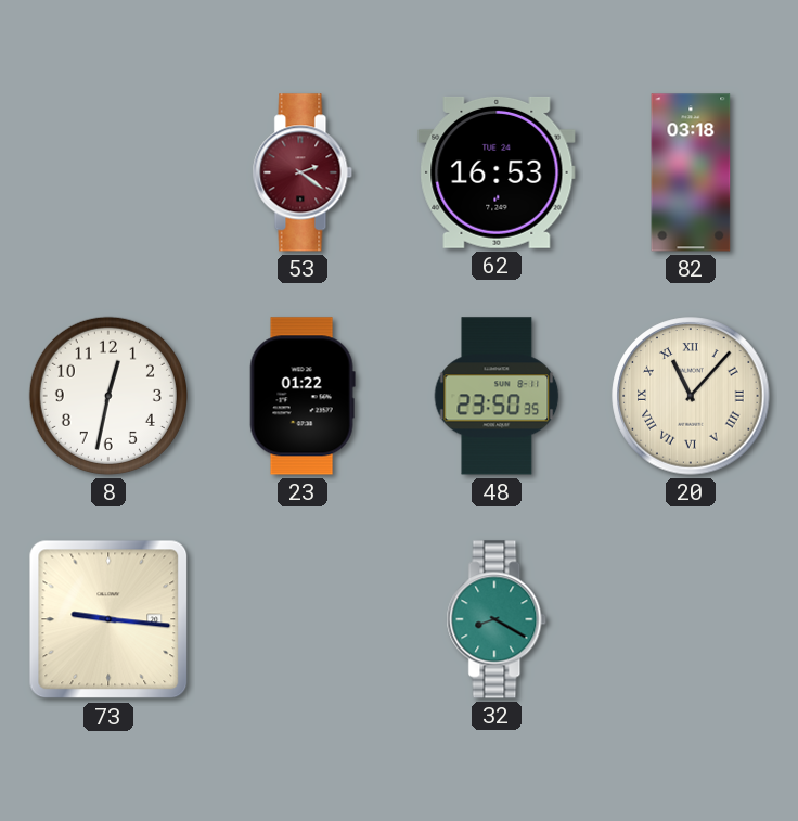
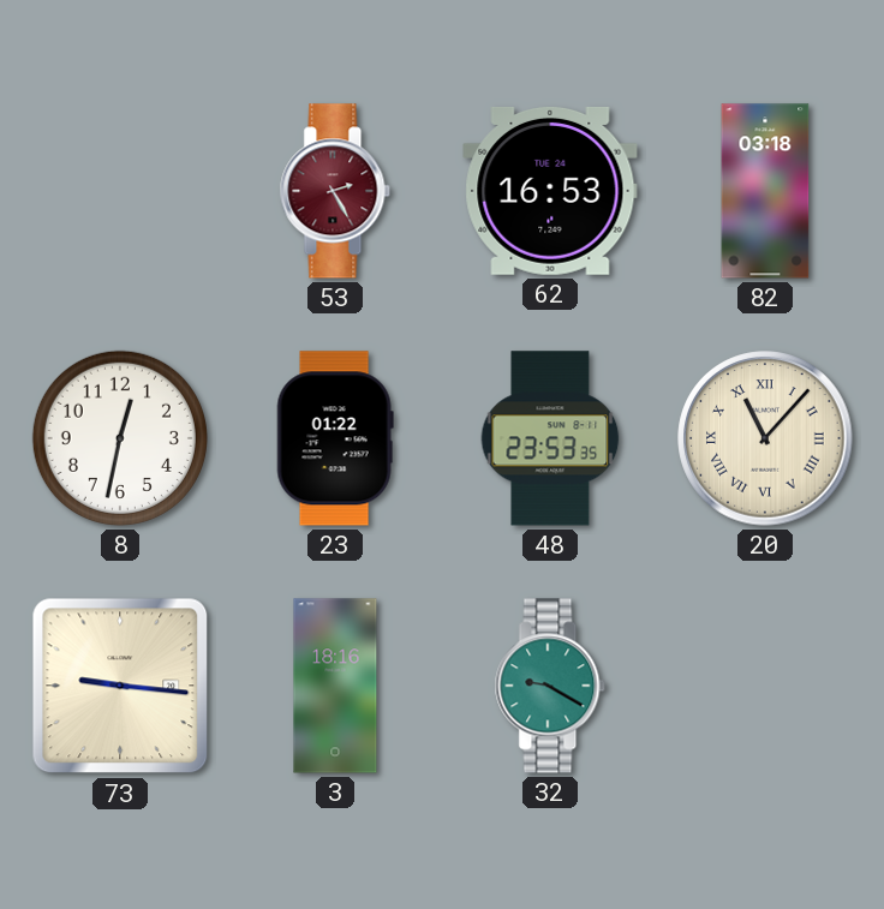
53: 2:21 -> 2:25 (335, 191)
48: 23:50 -> 23:53 (550, 438)
3: none -> 18:16 (335, 686)
32: 8:20 -> 9:20 (550, 686)
